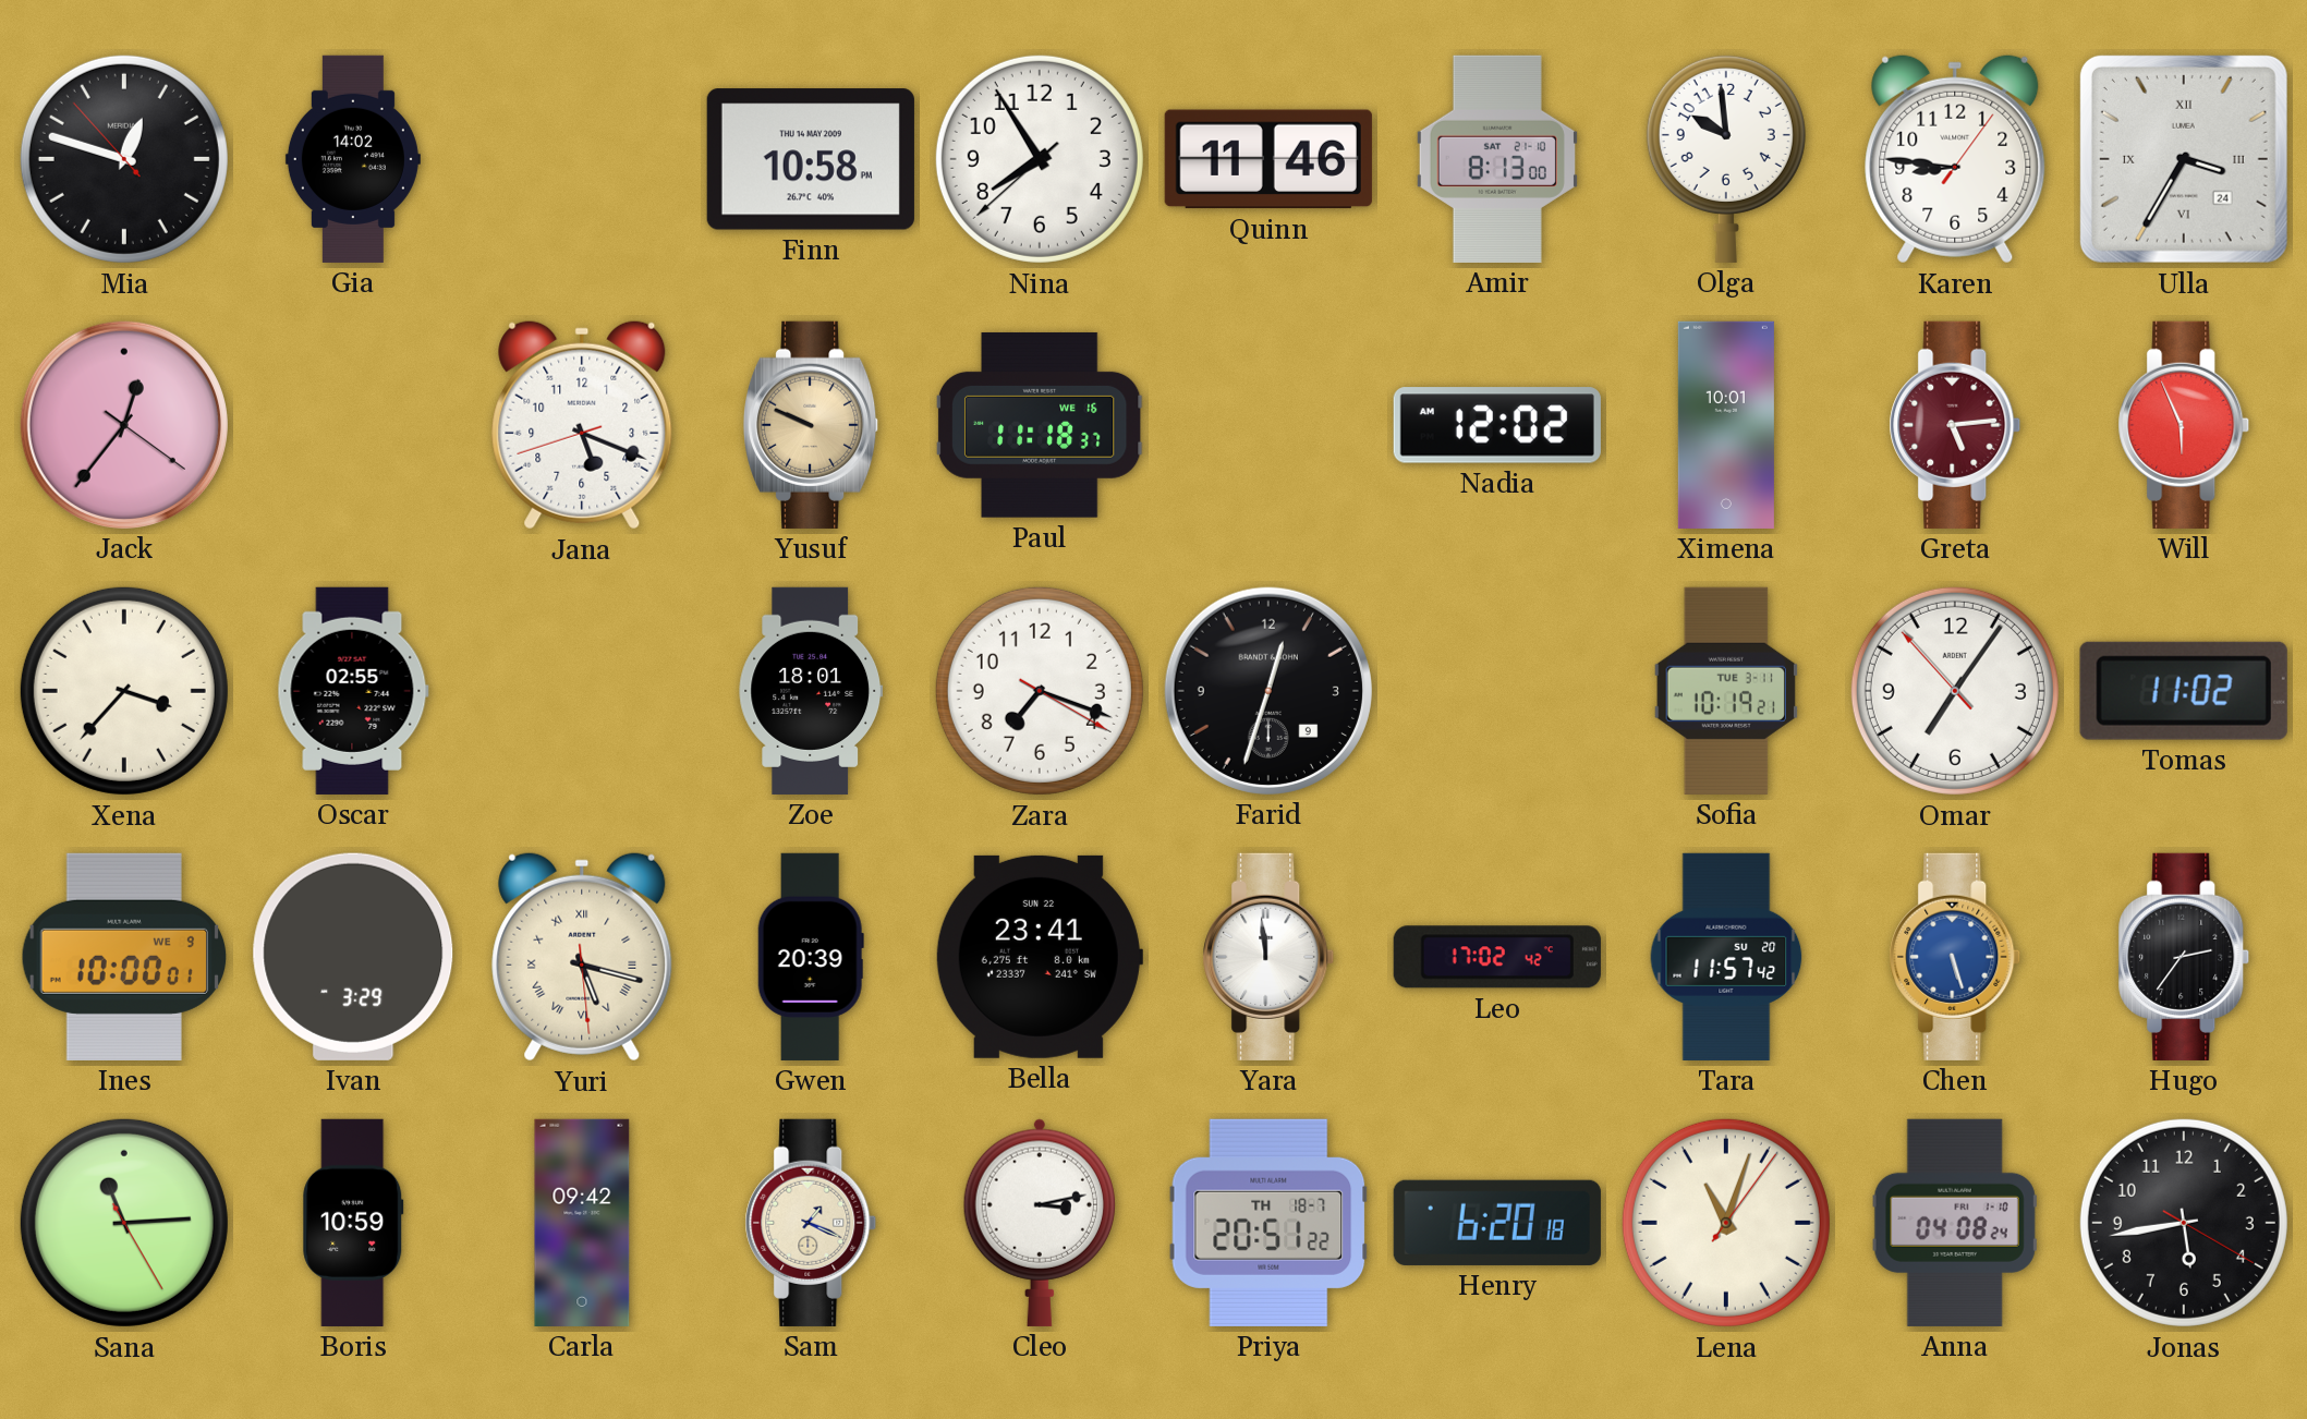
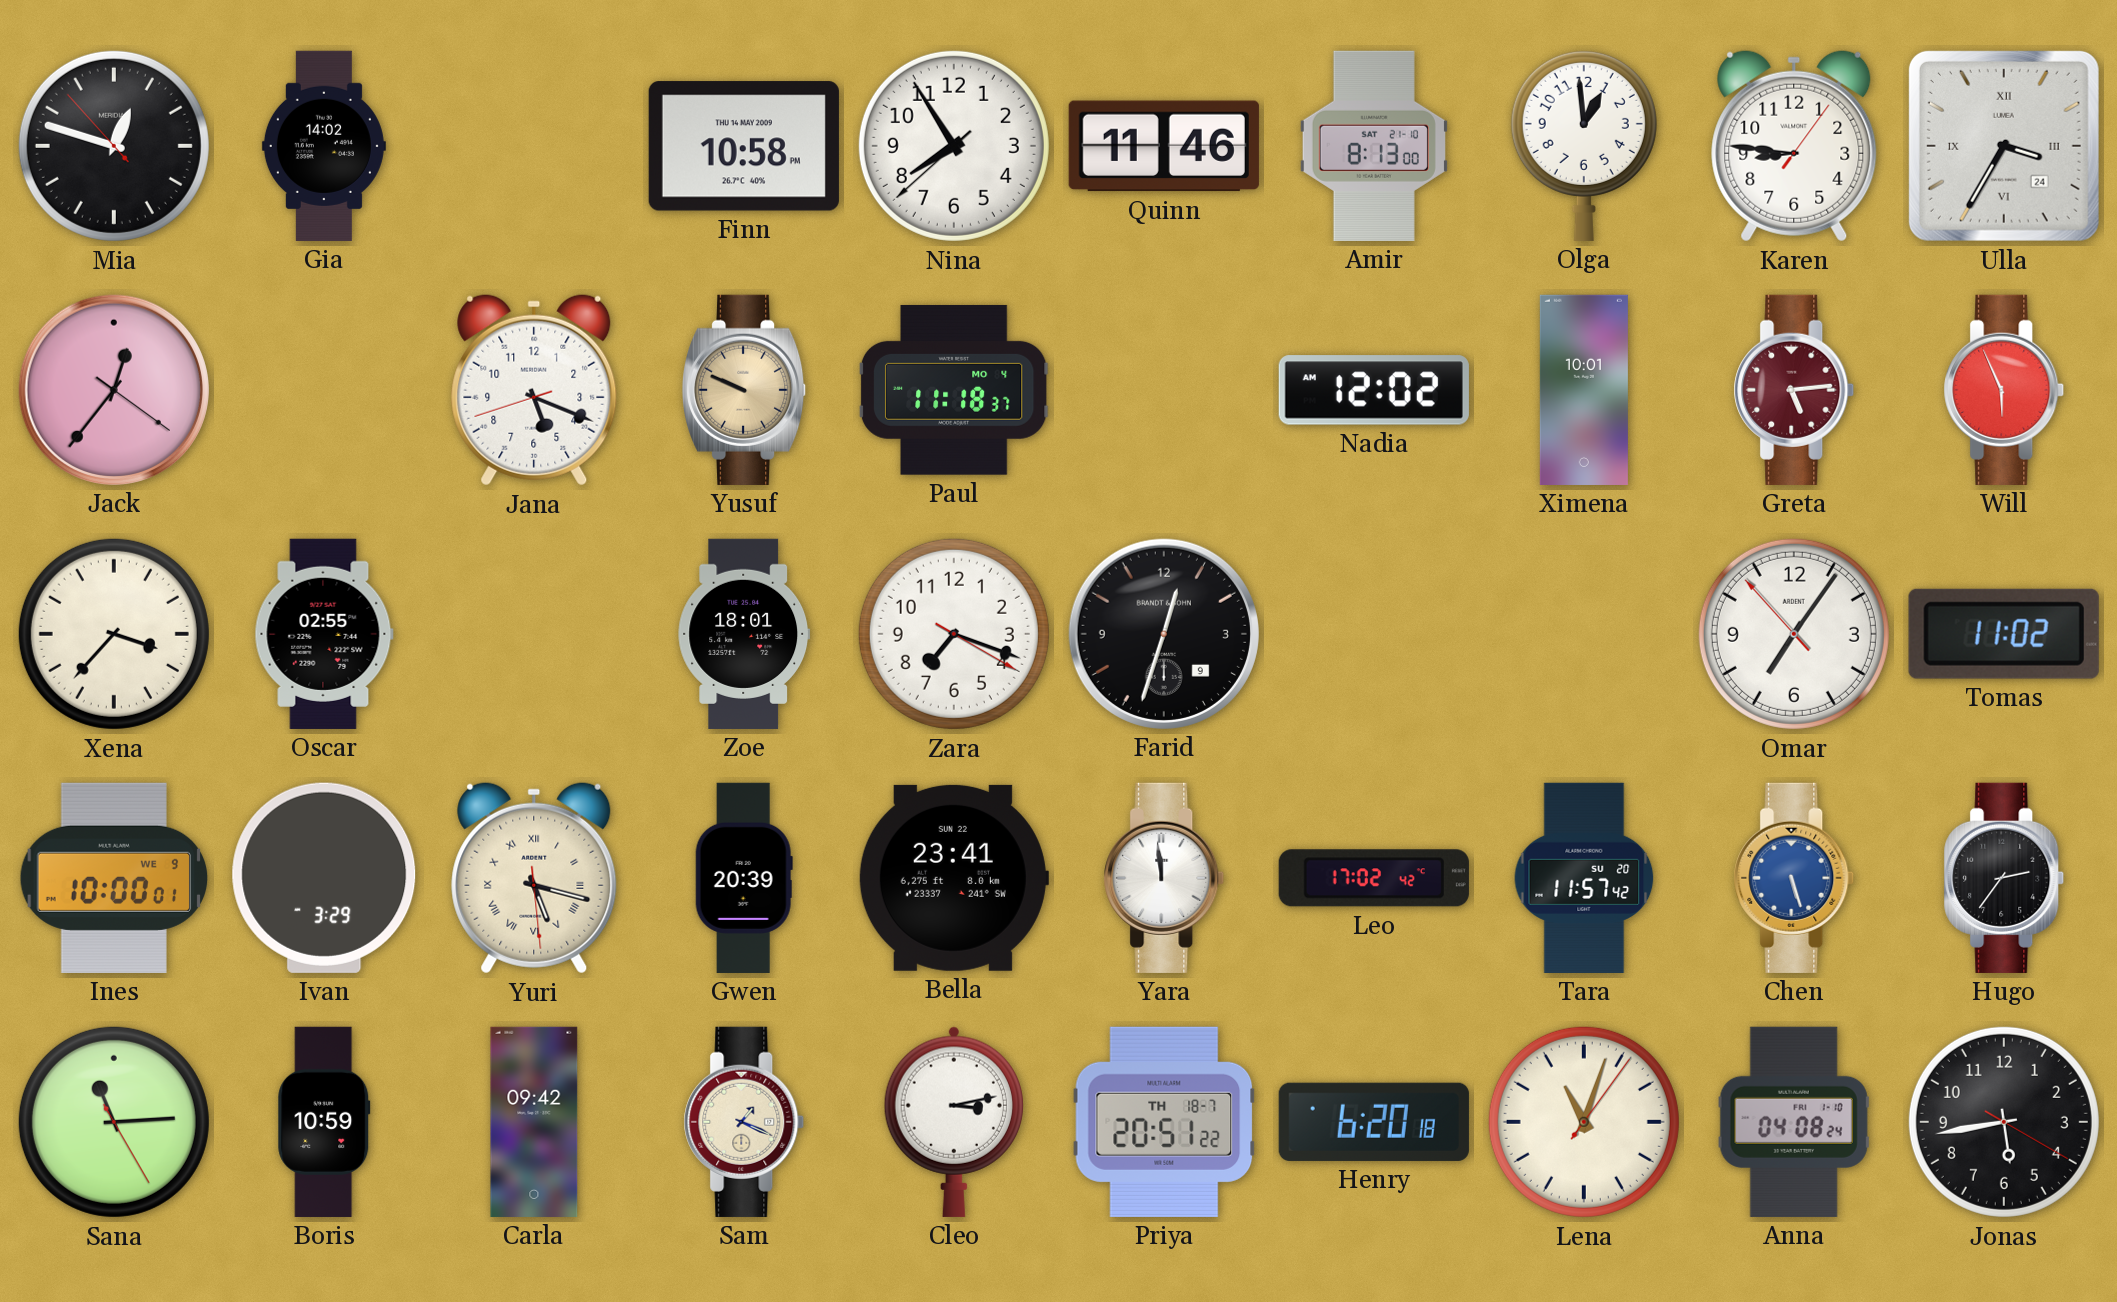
Olga: 9:59 -> 12:59 (1584, 145)
Paul date: WE 16 -> MO 4 (954, 390)
Sofia: 10:19 -> none (1726, 691)
